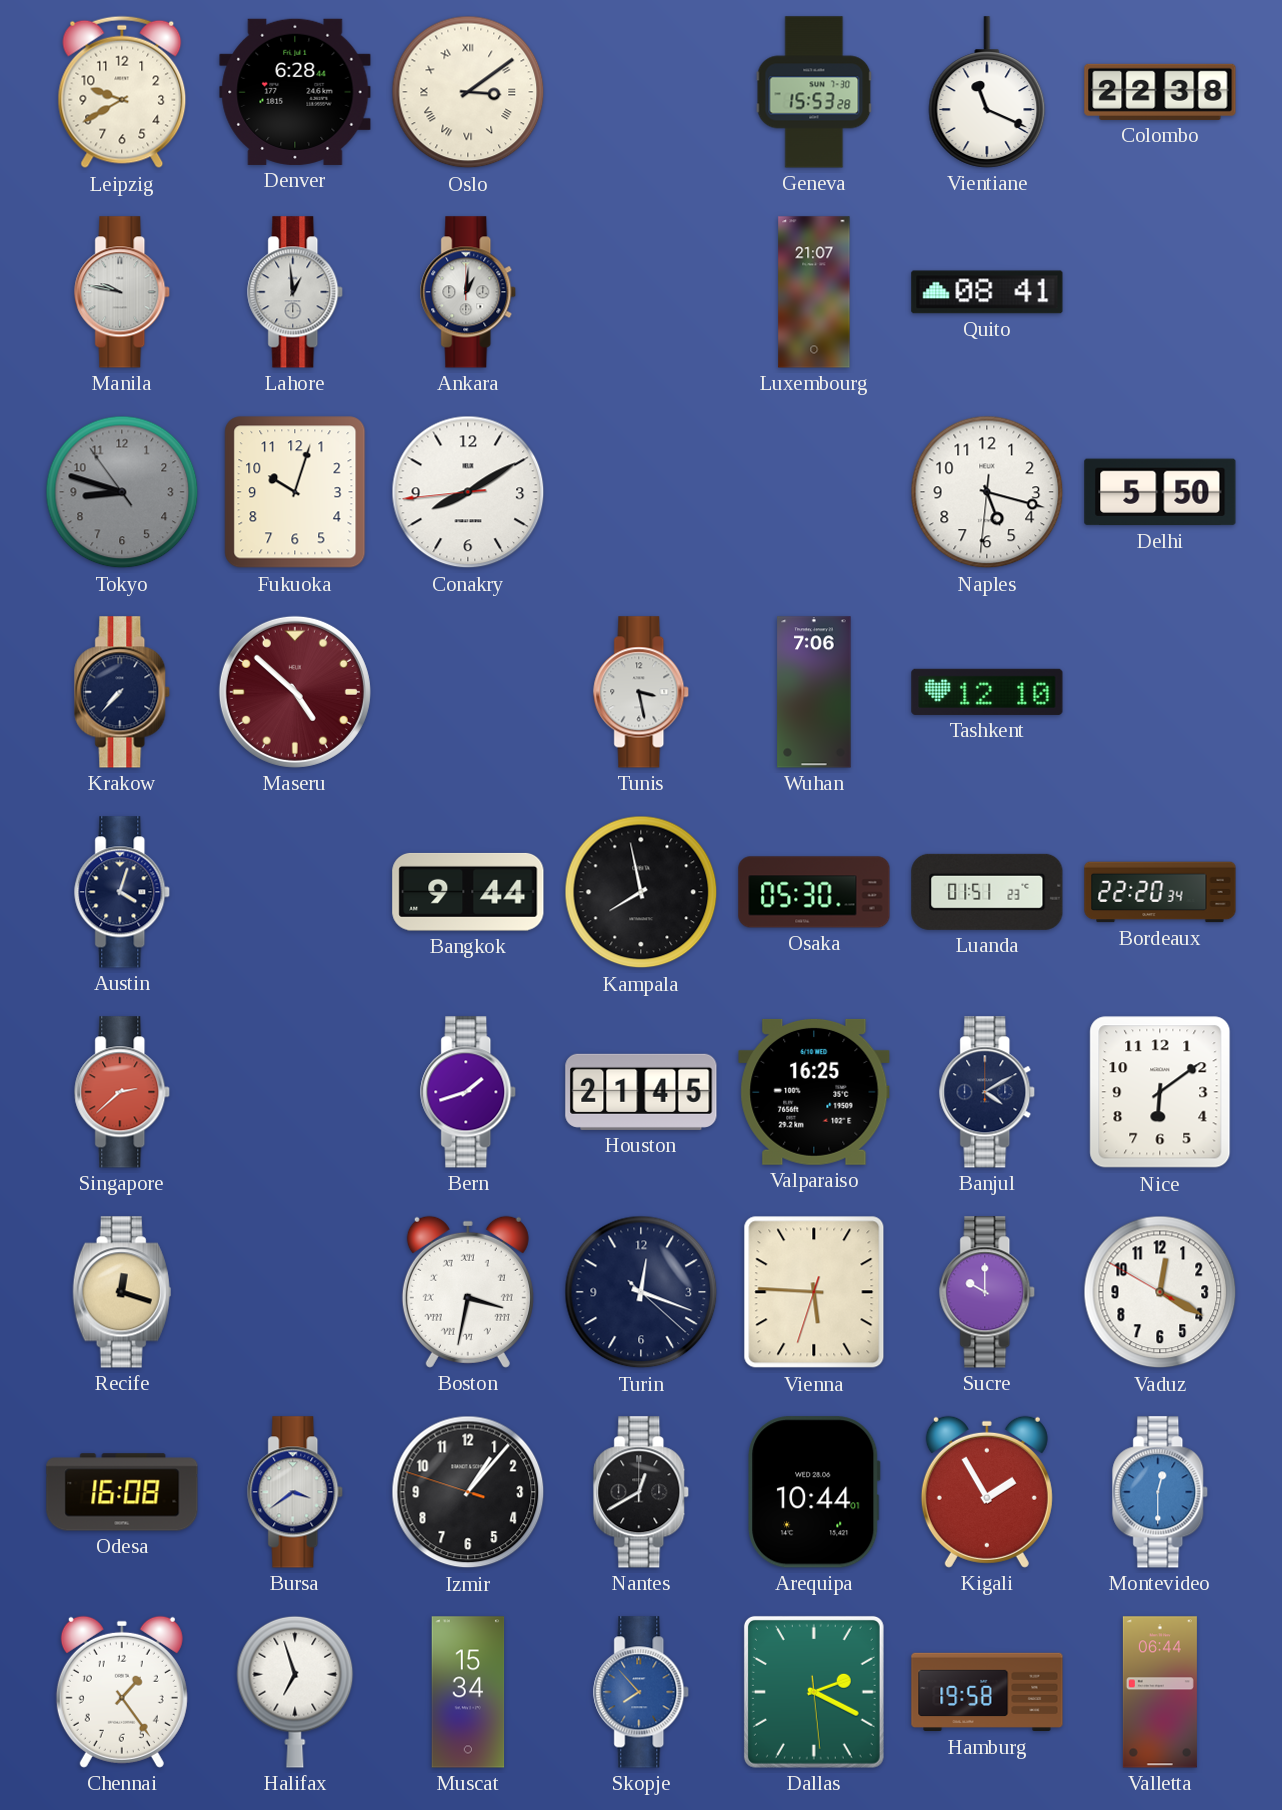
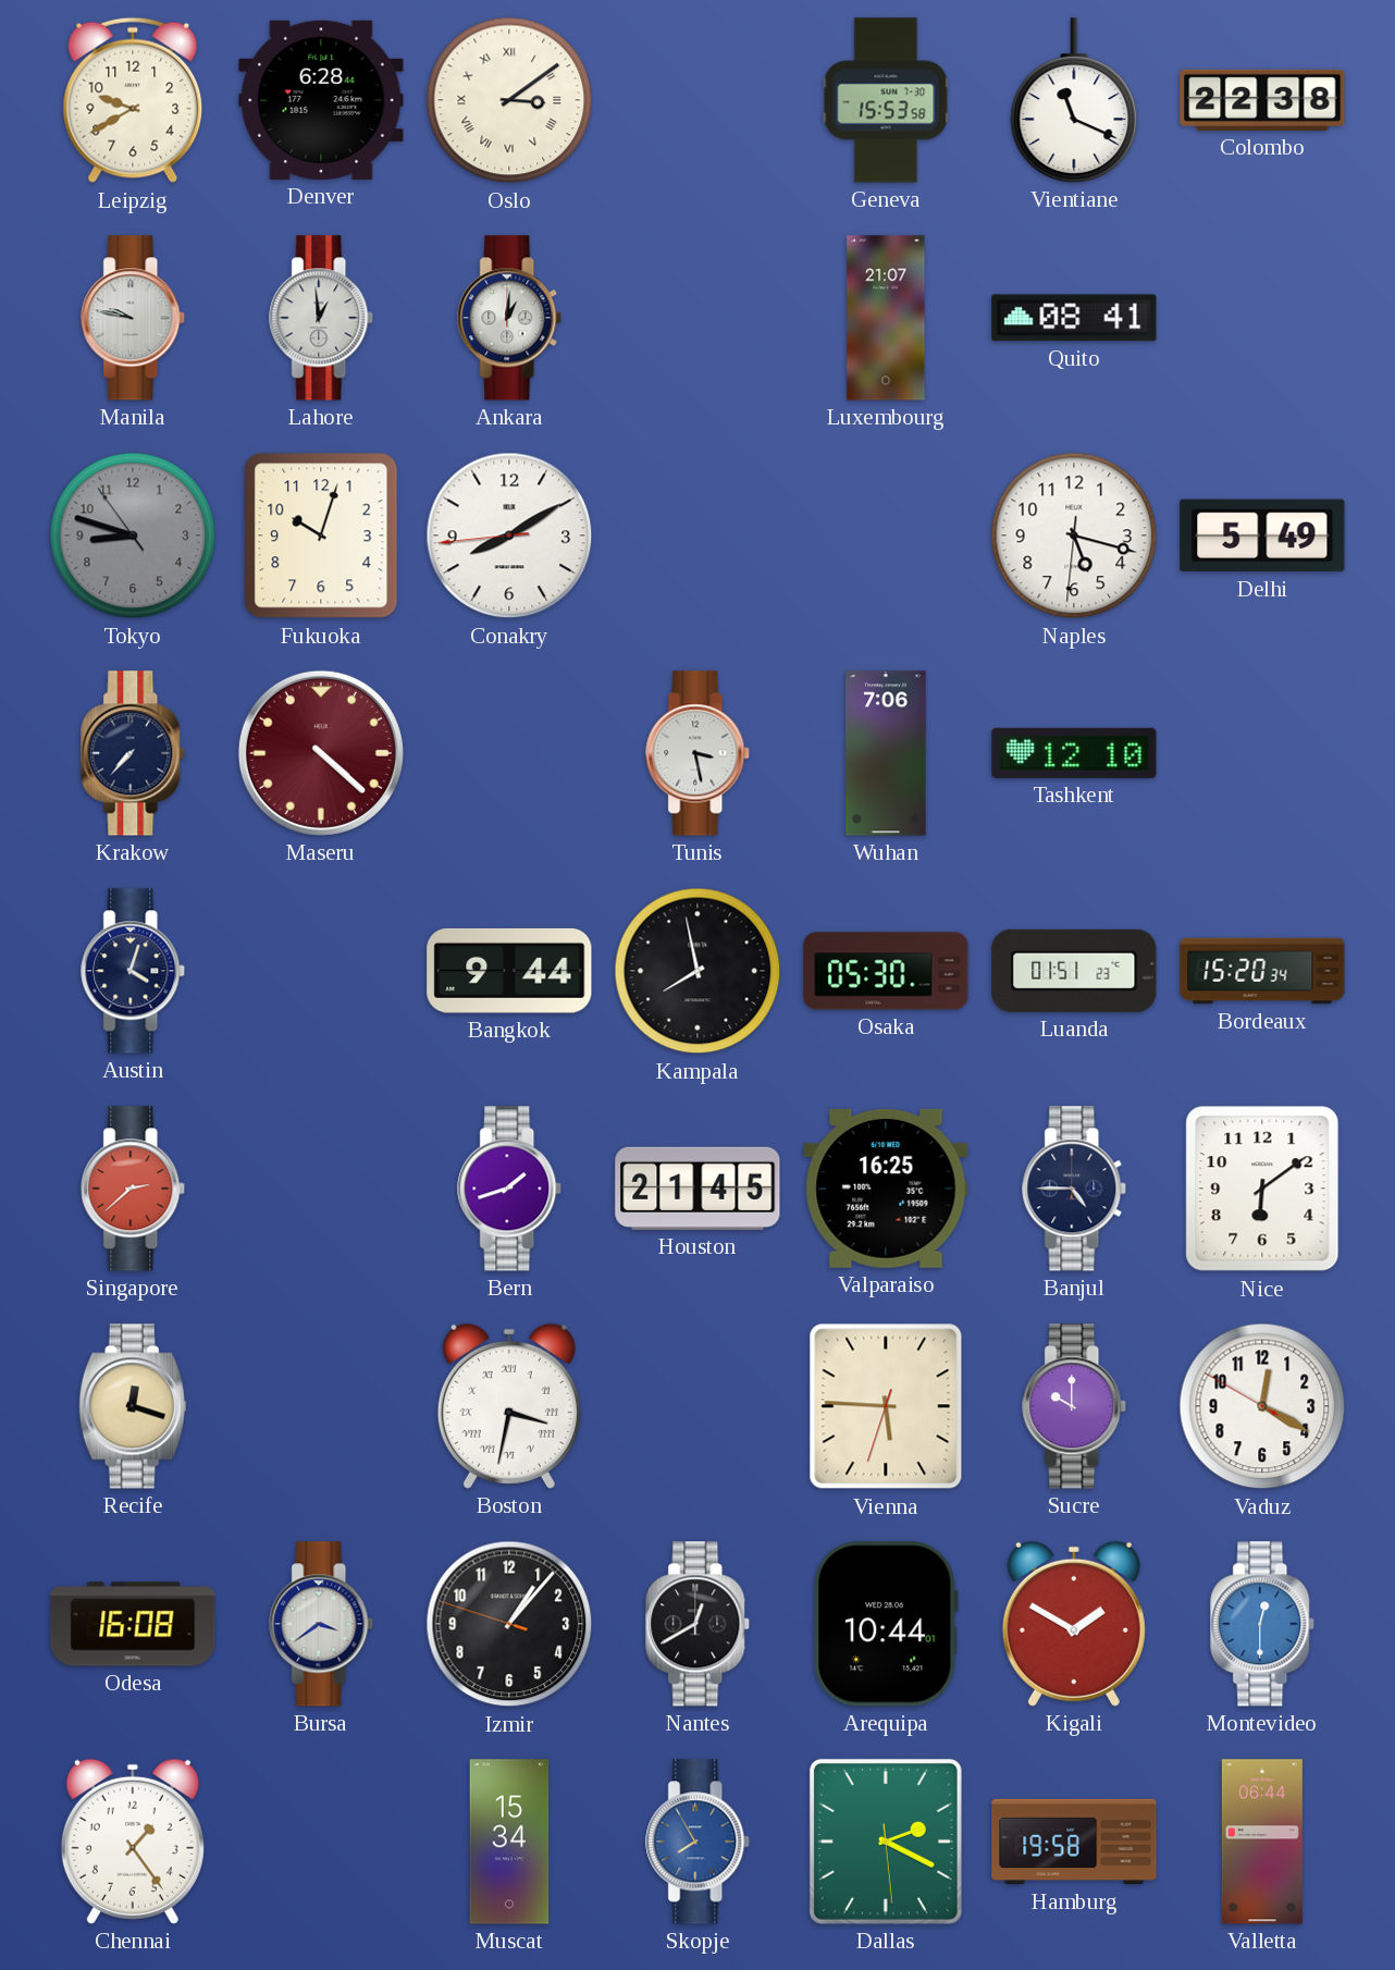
Geneva: 15:53:28 -> 15:53:58 (886, 100)
Delhi: 5:50 -> 5:49 (1262, 535)
Maseru: 4:52 -> 4:22 (321, 753)
Bordeaux: 22:20 -> 15:20 (1262, 971)
Banjul: 4:10 -> 4:45 (1075, 1189)
Turin: 12:18 -> none (641, 1292)
Kigali: 1:55 -> 1:50 (1074, 1624)
Halifax: 6:57 -> none (295, 1692)
Skopje: 7:53 -> 7:55 (699, 1842)
